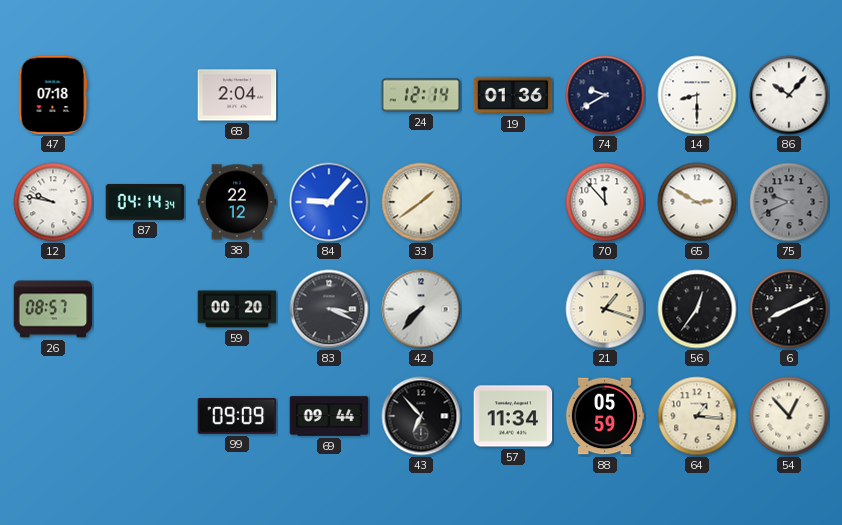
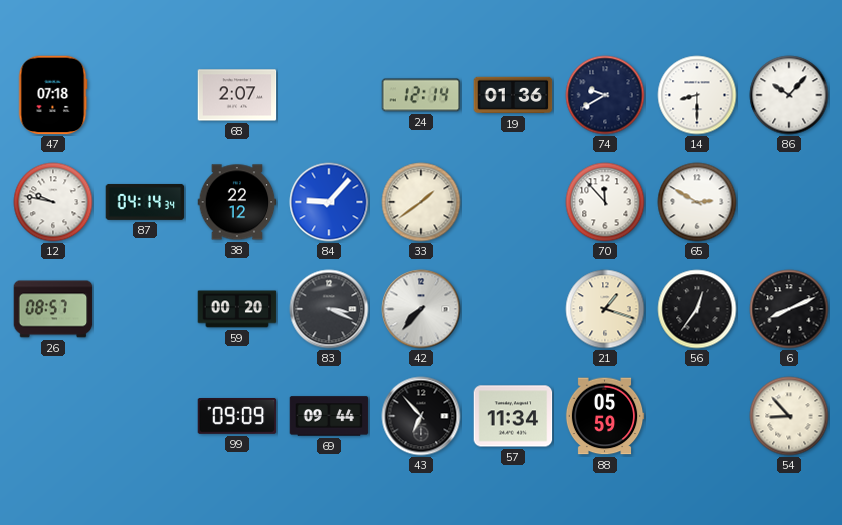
68: 2:04 -> 2:07 (237, 95)
75: 9:41 -> none (789, 202)
64: 1:16 -> none (697, 416)
54: 12:53 -> 8:53 (789, 416)
